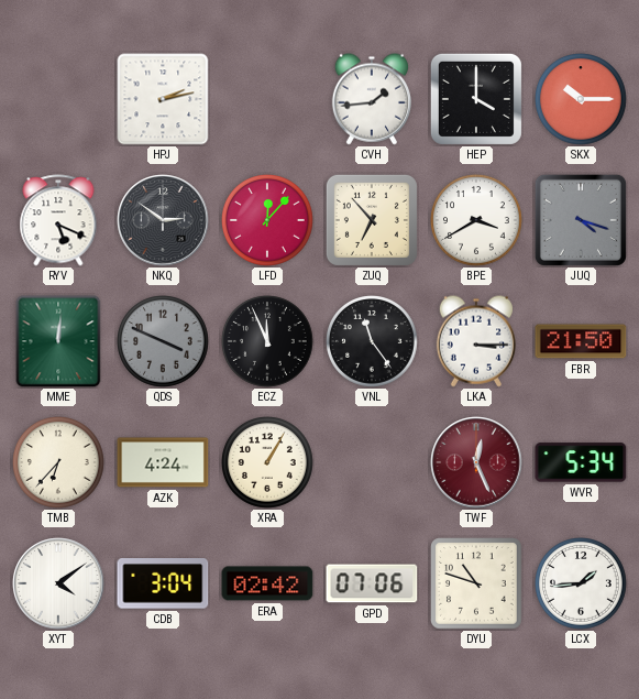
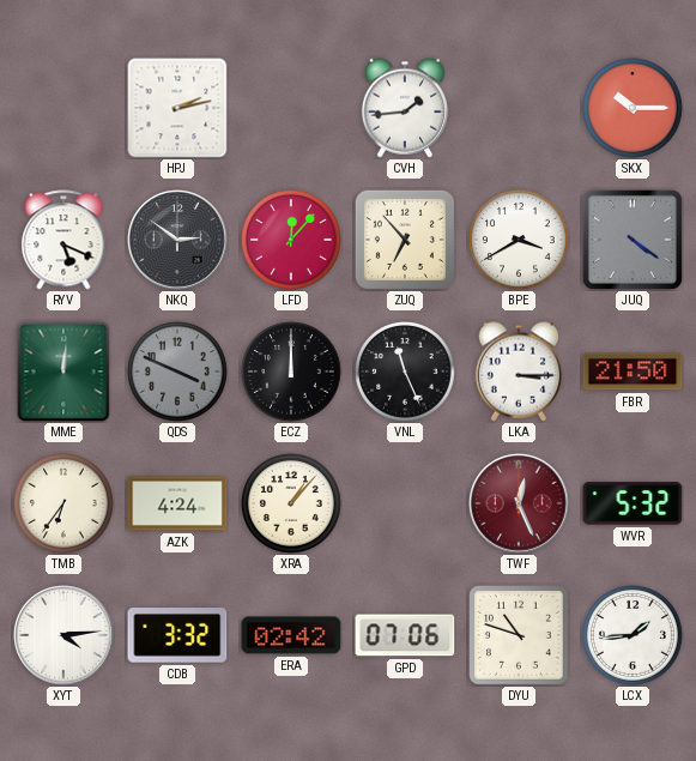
HEP: 4:00 -> none (476, 99)
JUQ: 4:18 -> 4:21 (633, 240)
ECZ: 11:56 -> 12:00 (292, 373)
VNL: 11:24 -> 11:26 (406, 373)
TMB: 6:37 -> 6:36 (65, 505)
XRA: 1:05 -> 1:07 (292, 505)
WVR: 5:34 -> 5:32 (633, 503)
XYT: 4:09 -> 4:14 (63, 635)
CDB: 3:04 -> 3:32 (177, 636)
